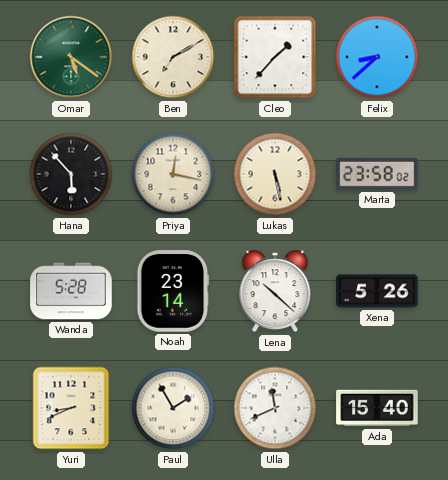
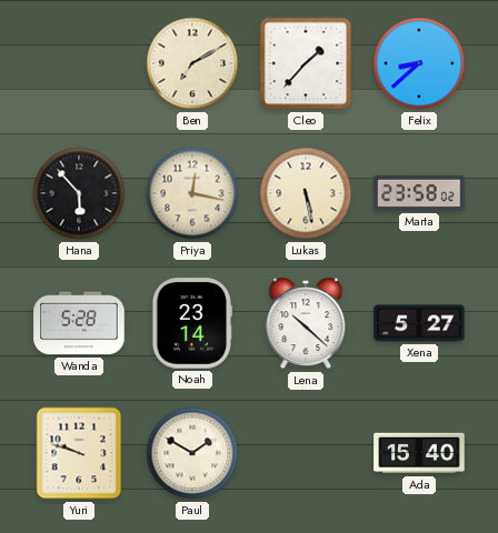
Omar: 5:21 -> none (71, 57)
Xena: 5:26 -> 5:27 (419, 323)
Yuri: 8:41 -> 9:48 (79, 453)
Paul: 1:55 -> 1:50 (192, 453)
Ulla: 11:41 -> none (275, 408)
